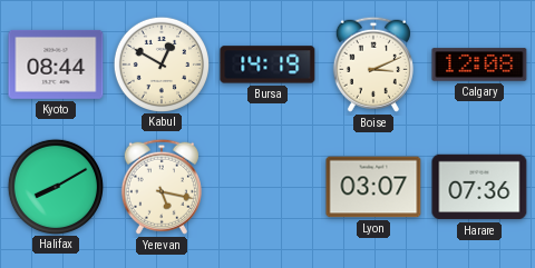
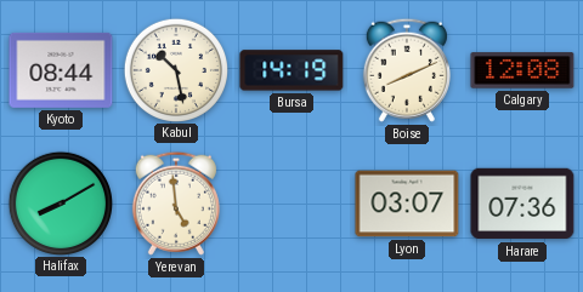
Kabul: 12:50 -> 10:28 (175, 69)
Boise: 3:11 -> 8:11 (407, 70)
Yerevan: 5:17 -> 4:59 (176, 204)
